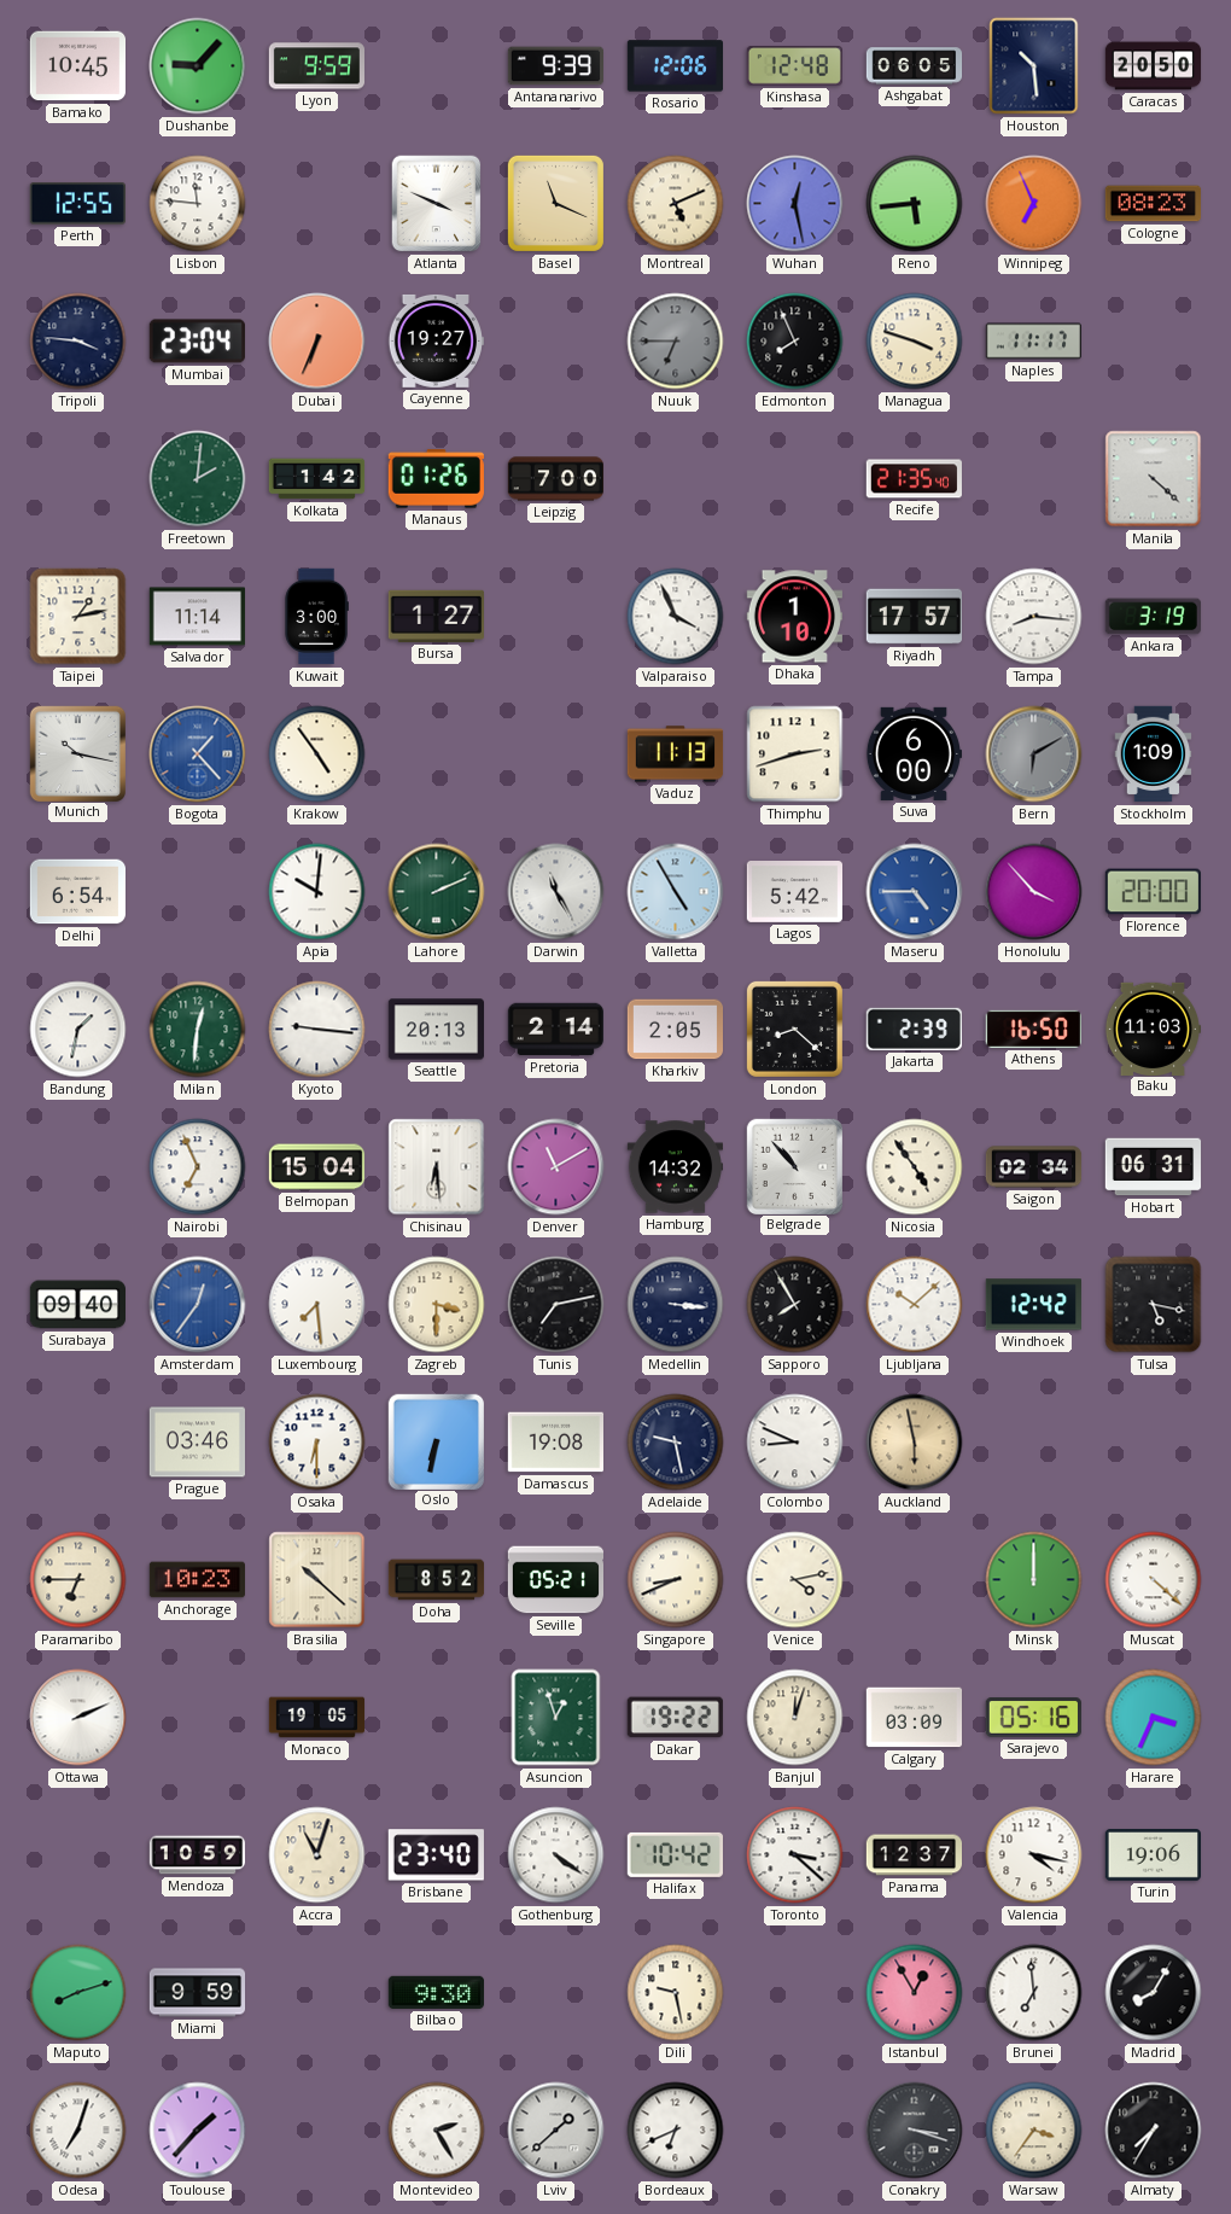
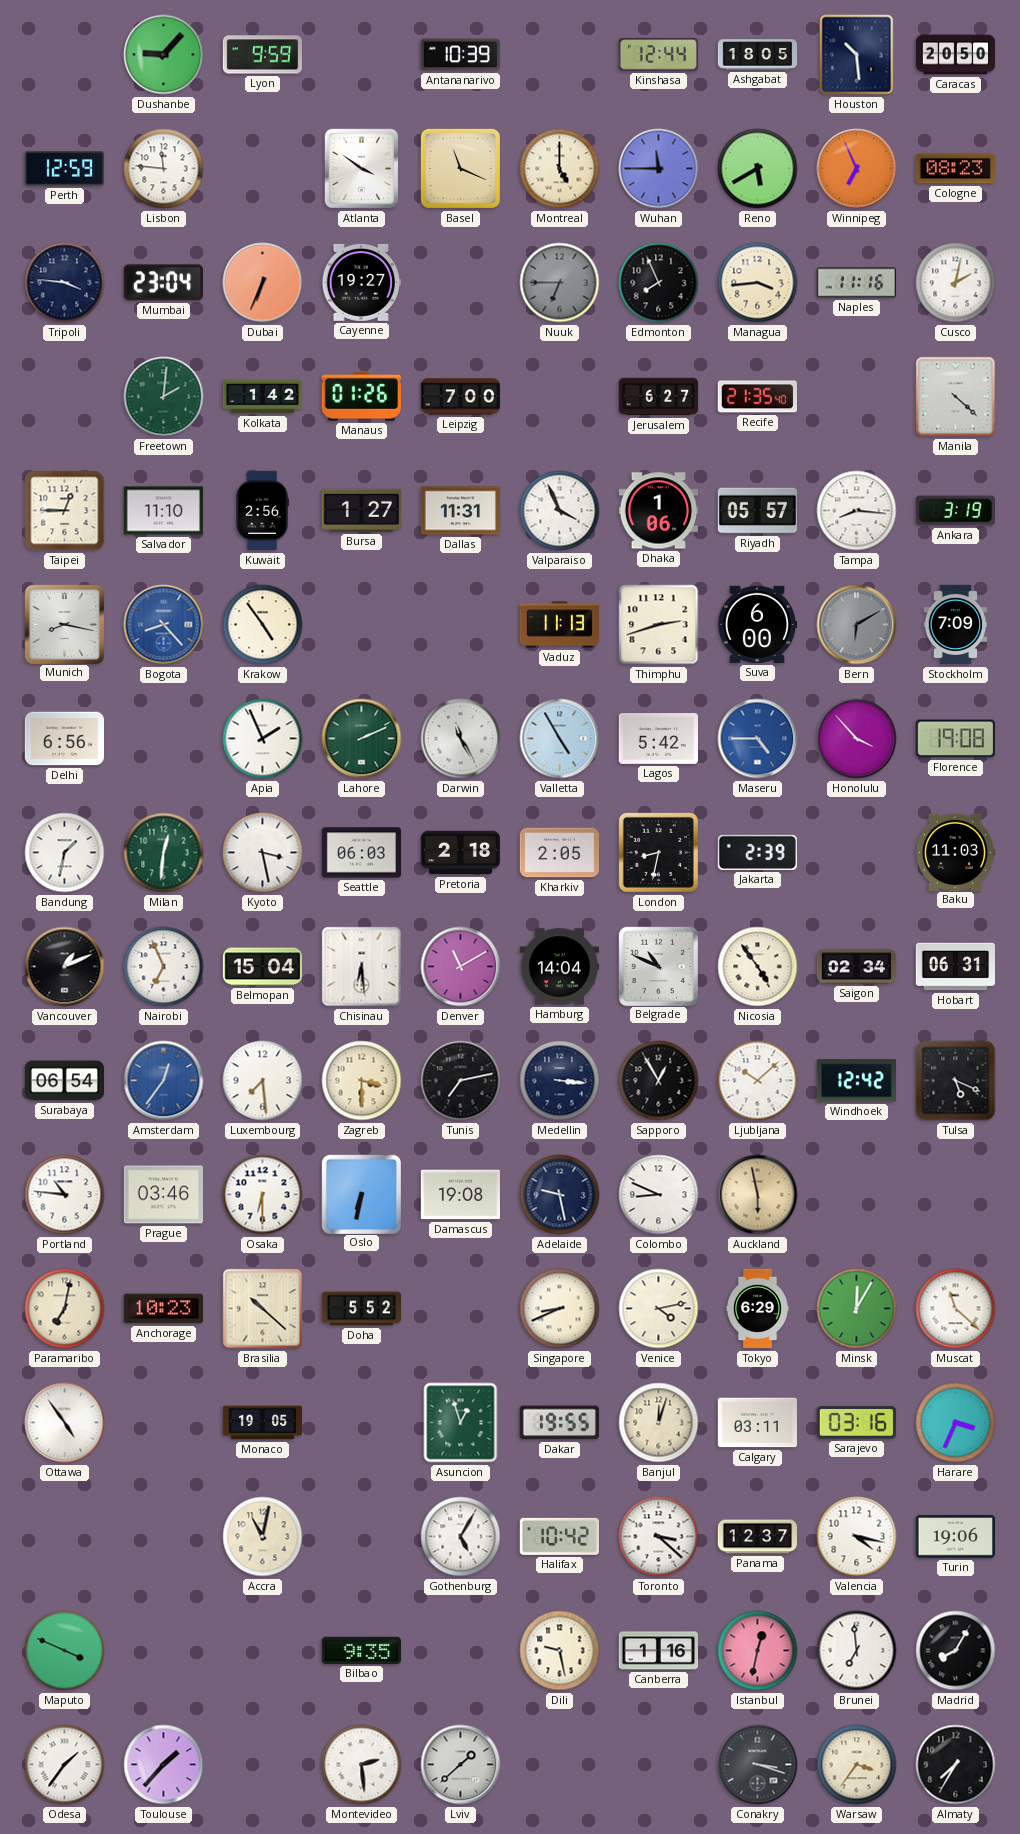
Bamako: 10:45 -> none (77, 66)
Antananarivo: 9:39 -> 10:39 (460, 55)
Rosario: 12:06 -> none (675, 66)
Kinshasa: 12:48 -> 12:44 (658, 55)
Ashgabat: 06:05 -> 18:05 (758, 55)
Perth: 12:55 -> 12:59 (64, 169)
Atlanta: 3:49 -> 3:51 (362, 169)
Montreal: 5:11 -> 5:00 (560, 169)
Wuhan: 12:28 -> 11:45 (659, 169)
Reno: 5:44 -> 5:40 (758, 169)
Managua: 3:48 -> 3:44 (758, 283)
Naples: 11:17 -> 11:16 (856, 283)
Cusco: none -> 2:02 (956, 283)
Jerusalem: none -> 6:27 (659, 397)
Taipei: 1:13 -> 12:45 (65, 511)
Salvador: 11:14 -> 11:10 (163, 511)
Kuwait: 3:00 -> 2:56 (262, 511)
Dallas: none -> 11:31 (460, 511)
Dhaka: 1:10 -> 1:06 (658, 511)
Riyadh: 17:57 -> 05:57 (758, 511)
Munich: 10:17 -> 8:17 (64, 624)
Bogota: 1:23 -> 8:23 (164, 625)
Stockholm: 1:09 -> 7:09 (956, 625)
Delhi: 6:54 -> 6:56 (64, 739)
Apia: 10:01 -> 1:56 (263, 739)
Florence: 20:00 -> 19:08 (955, 739)
Kyoto: 9:16 -> 3:28 (263, 853)
Seattle: 20:13 -> 06:03 (361, 853)
Pretoria: 2:14 -> 2:18 (460, 853)
London: 8:22 -> 8:32 (658, 852)
Athens: 16:50 -> none (1033, 1029)
Vancouver: none -> 1:11 (65, 967)
Hamburg: 14:32 -> 14:04 (559, 967)
Belgrade: 10:53 -> 10:49 (658, 966)
Surabaya: 09:40 -> 06:54 (64, 1081)
Sapporo: 7:55 -> 12:55 (659, 1081)
Tulsa: 5:17 -> 5:19 (956, 1081)
Portland: none -> 10:46 (65, 1195)
Paramaribo: 6:45 -> 7:02 (65, 1309)
Doha: 8:52 -> 5:52 (362, 1309)
Seville: 05:21 -> none (556, 1580)
Tokyo: none -> 6:29 (757, 1309)
Minsk: 12:00 -> 12:05 (857, 1309)
Muscat: 4:22 -> 11:22 (956, 1309)
Ottawa: 2:11 -> 4:54 (65, 1423)
Dakar: 19:22 -> 19:55 (559, 1423)
Calgary: 03:09 -> 03:11 (757, 1423)
Sarajevo: 05:16 -> 03:16 (856, 1423)
Mendoza: 10:59 -> none (198, 1855)
Accra: 11:03 -> 11:02 (263, 1537)
Brisbane: 23:40 -> none (436, 1855)
Gothenburg: 4:21 -> 5:05 (461, 1537)
Maputo: 8:12 -> 3:49 (65, 1651)
Miami: 9:59 -> none (198, 1993)
Bilbao: 9:30 -> 9:35 (361, 1650)
Canberra: none -> 1:16 (658, 1651)
Istanbul: 12:55 -> 12:32 (758, 1651)
Odesa: 7:03 -> 1:36 (65, 1765)
Montevideo: 2:25 -> 2:29 (362, 1765)
Bordeaux: 6:41 -> none (676, 2131)
